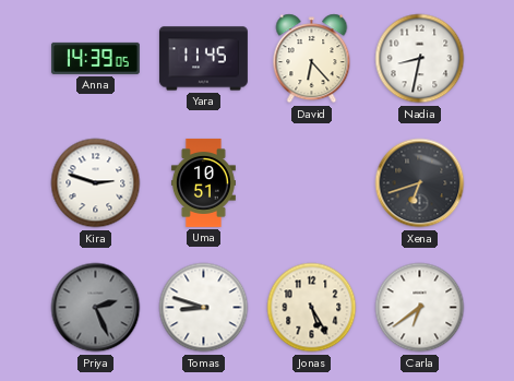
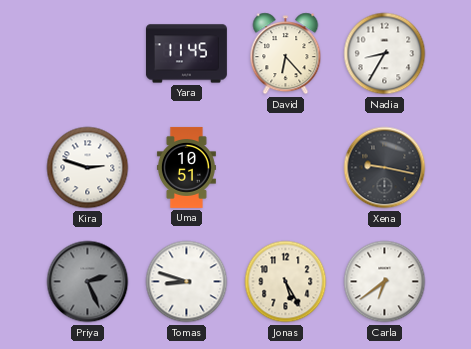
Anna: 14:39 -> none (95, 58)
Nadia: 8:32 -> 8:35 (385, 54)
Xena: 6:42 -> 9:17 (385, 168)
